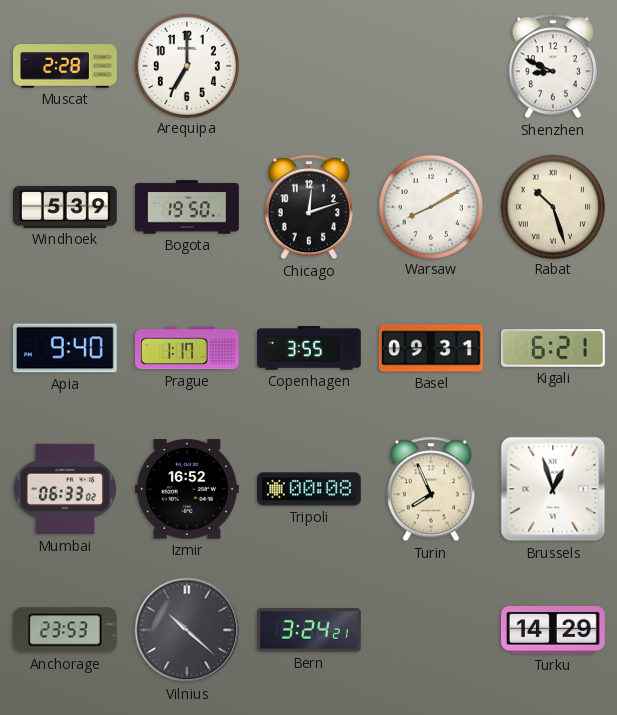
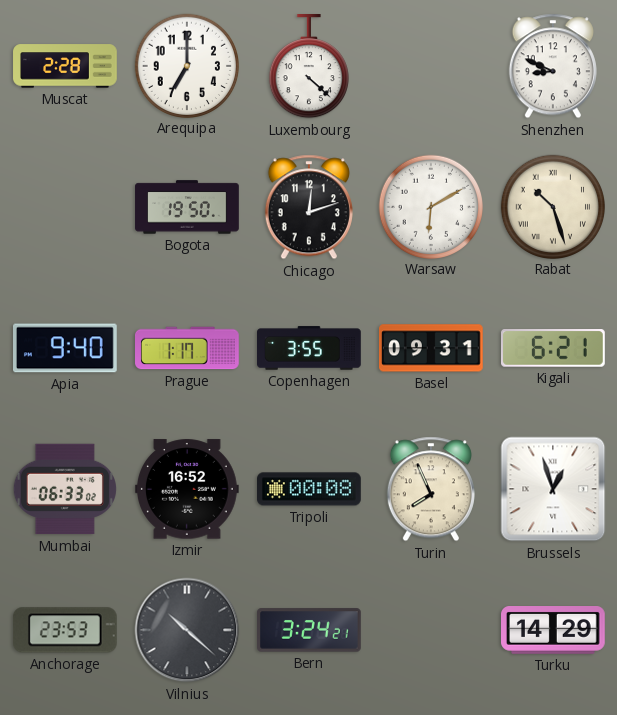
Luxembourg: none -> 4:22 (309, 67)
Windhoek: 5:39 -> none (66, 207)
Warsaw: 8:10 -> 6:10 (430, 206)
